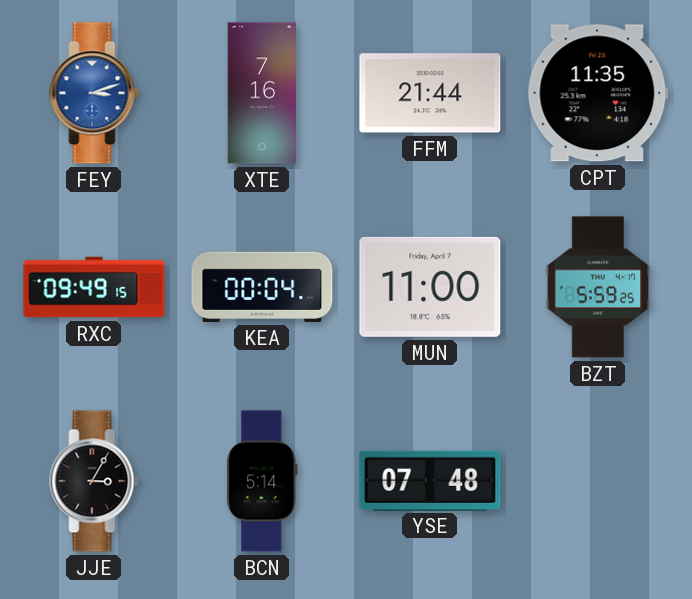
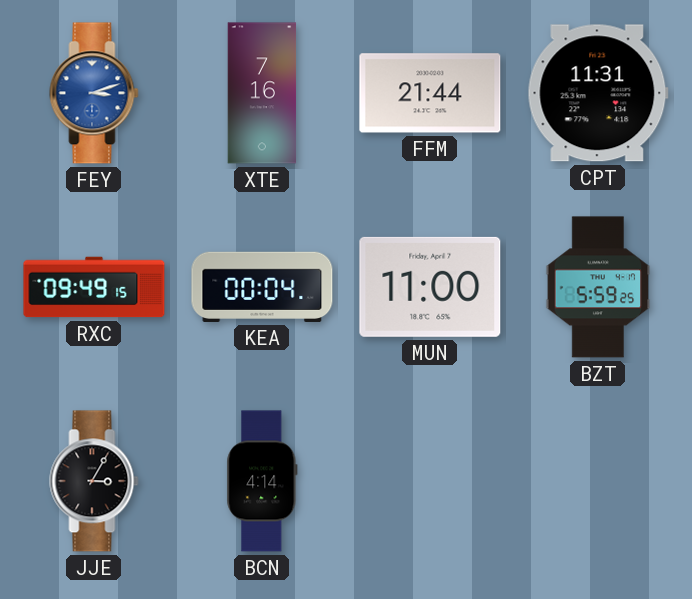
CPT: 11:35 -> 11:31 (598, 93)
BCN: 5:14 -> 4:14 (262, 481)
YSE: 07:48 -> none (430, 480)
